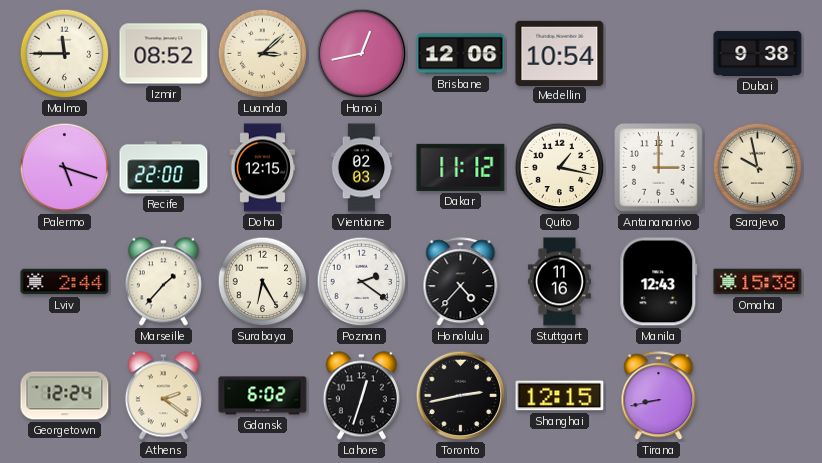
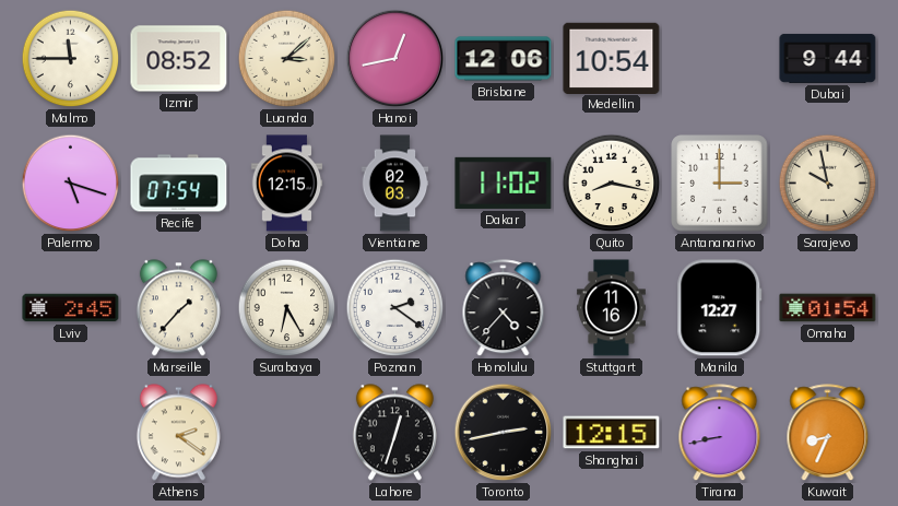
Dubai: 9:38 -> 9:44 (828, 58)
Recife: 22:00 -> 07:54 (179, 184)
Dakar: 11:12 -> 11:02 (504, 183)
Quito: 1:17 -> 8:17 (612, 184)
Lviv: 2:44 -> 2:45 (71, 308)
Manila: 12:43 -> 12:27 (720, 308)
Omaha: 15:38 -> 01:54 (828, 308)
Georgetown: 12:24 -> none (65, 396)
Gdansk: 6:02 -> none (263, 396)
Kuwait: none -> 8:34 (828, 433)
